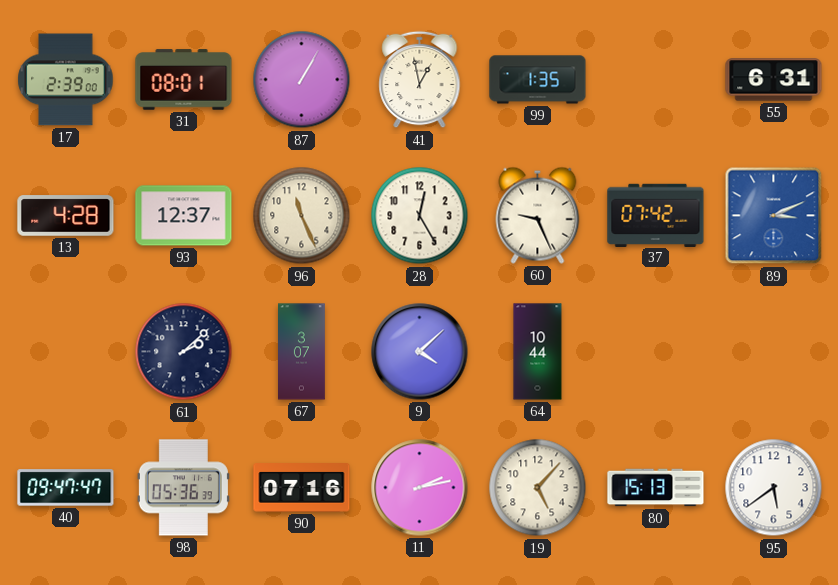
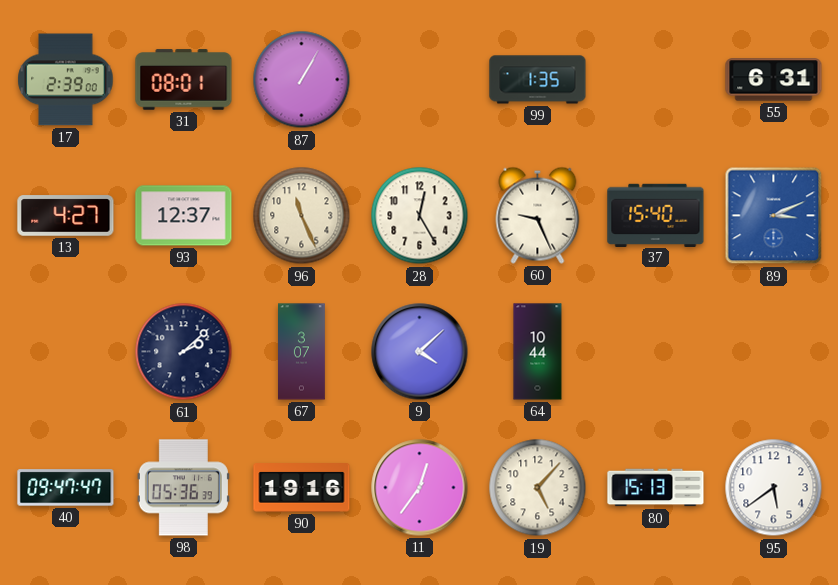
41: 12:58 -> none (420, 80)
13: 4:28 -> 4:27 (66, 216)
37: 07:42 -> 15:40 (656, 215)
90: 07:16 -> 19:16 (302, 488)
11: 2:13 -> 12:36 (420, 488)
